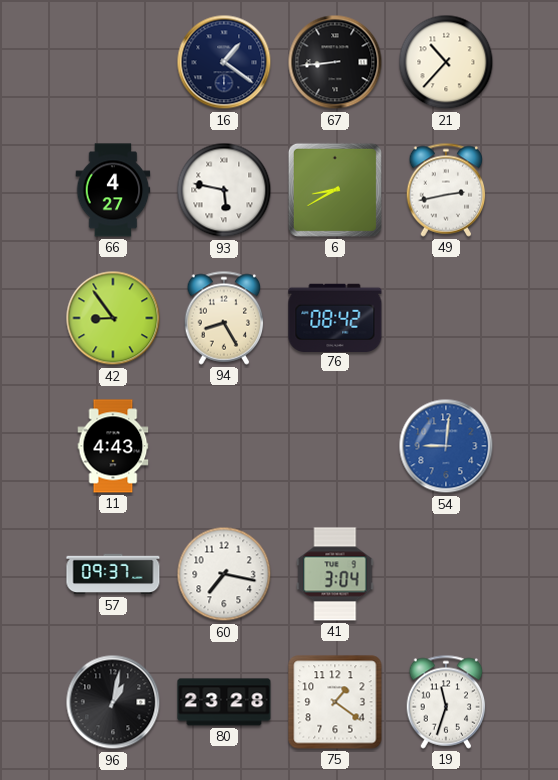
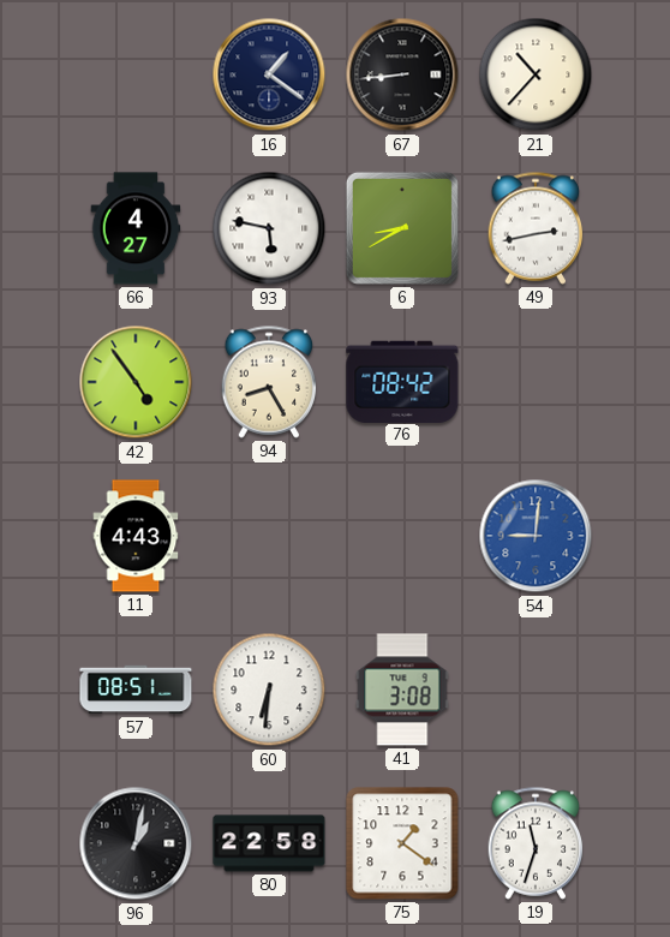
42: 8:54 -> 4:54 (136, 382)
57: 09:37 -> 08:51 (136, 690)
60: 7:17 -> 6:31 (269, 690)
41: 3:04 -> 3:08 (402, 690)
80: 23:28 -> 22:58 (269, 843)
